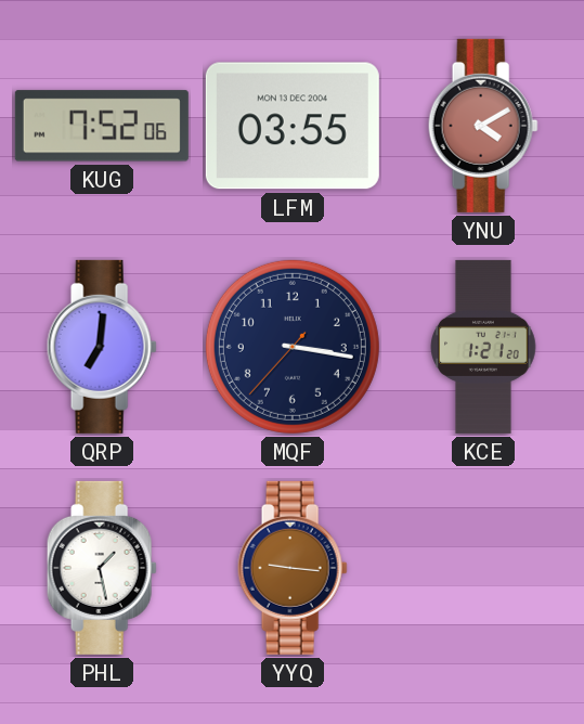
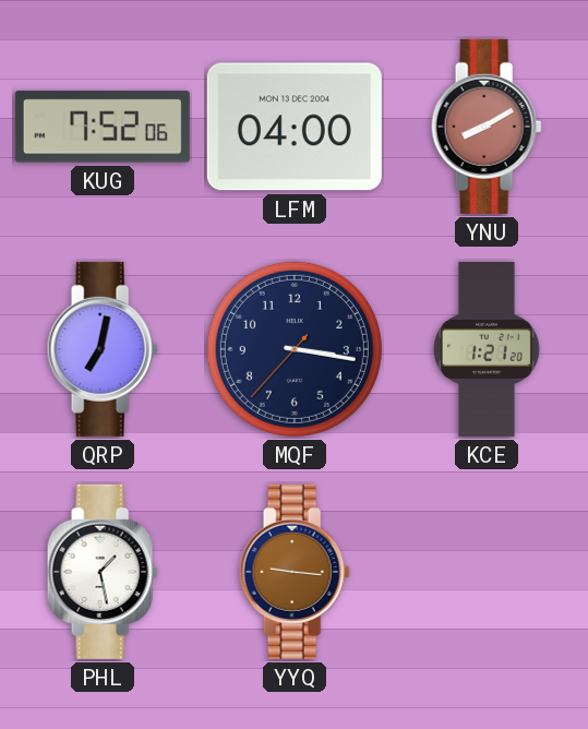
LFM: 03:55 -> 04:00 (295, 127)
YNU: 4:10 -> 8:10 (487, 127)
QRP: 7:01 -> 7:02 (103, 349)
